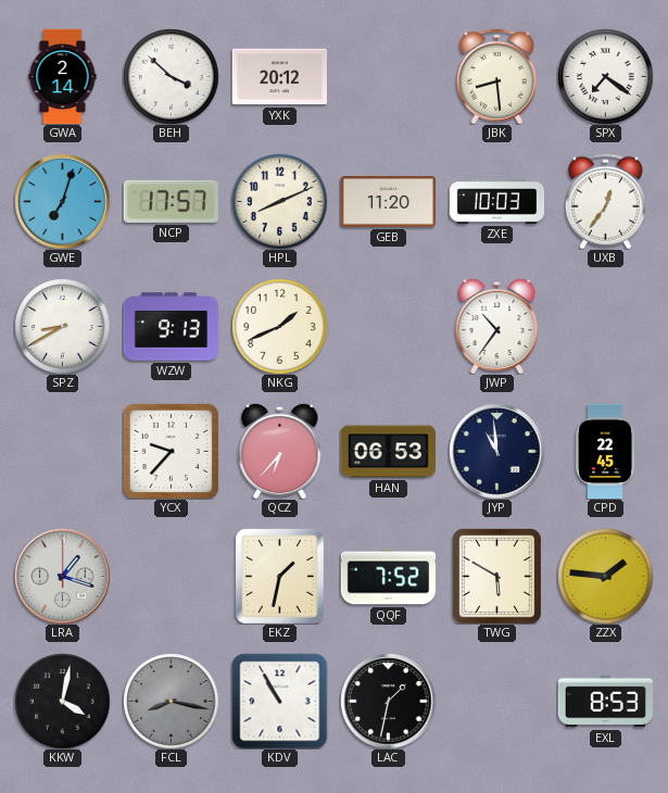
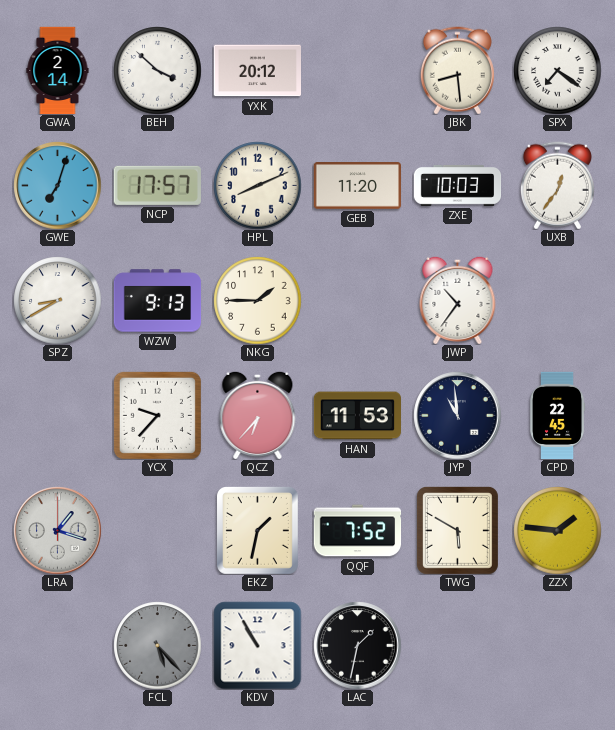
NKG: 1:41 -> 1:45 (257, 300)
HAN: 06:53 -> 11:53 (357, 416)
KKW: 4:02 -> none (62, 701)
FCL: 8:17 -> 5:23 (157, 645)
EXL: 8:53 -> none (605, 702)
